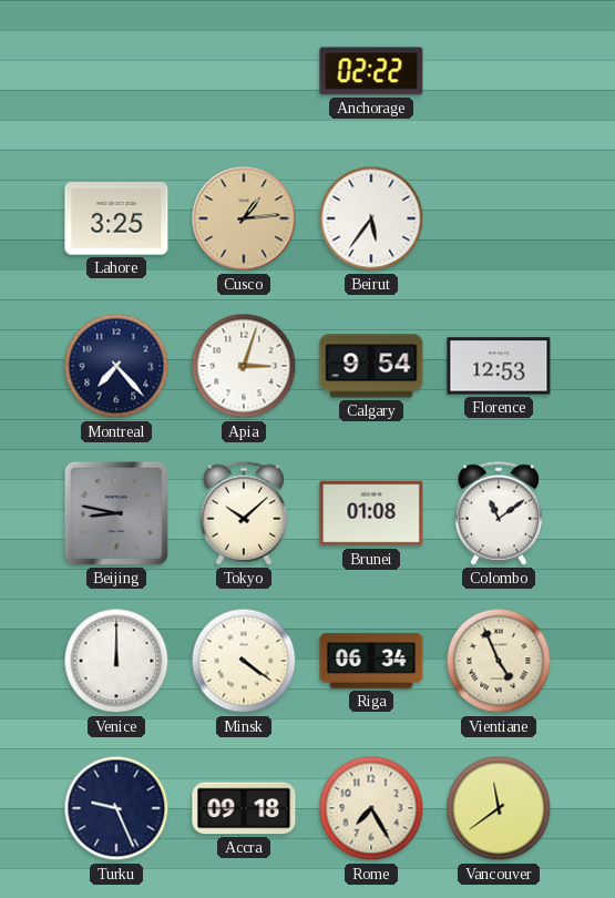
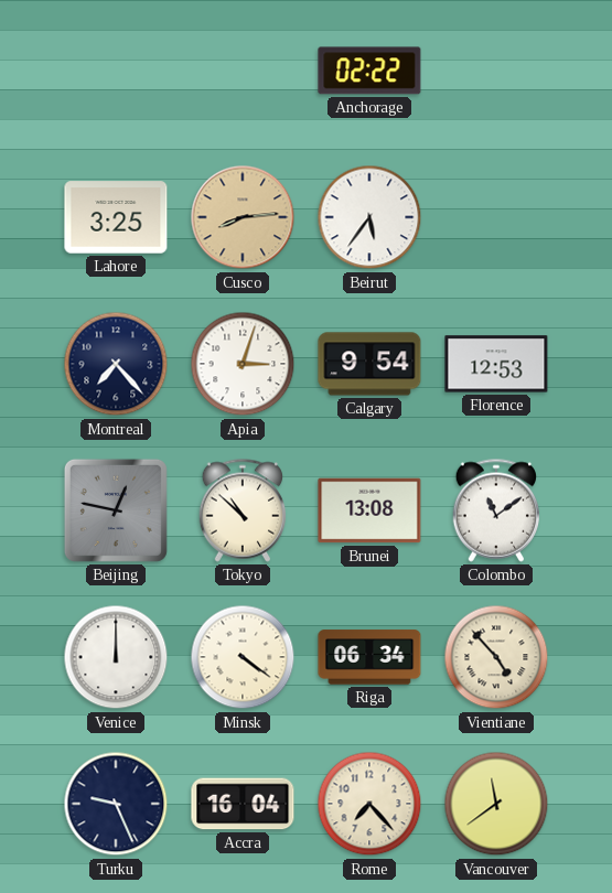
Cusco: 1:14 -> 8:14 (243, 217)
Beijing: 8:47 -> 12:47 (116, 510)
Tokyo: 10:08 -> 10:52 (243, 510)
Brunei: 01:08 -> 13:08 (369, 510)
Vientiane: 4:56 -> 4:53 (496, 657)
Accra: 09:18 -> 16:04 (243, 804)
Rome: 7:25 -> 7:23 (369, 804)
